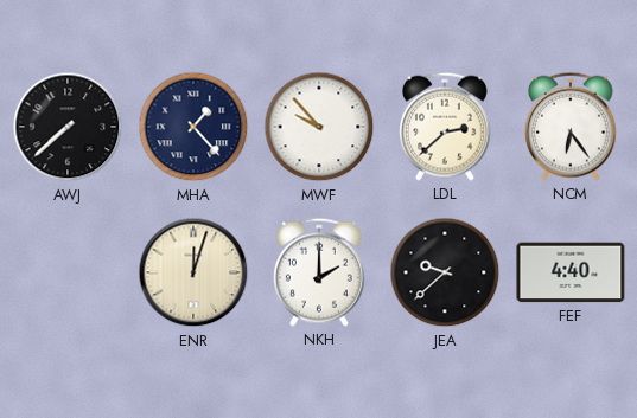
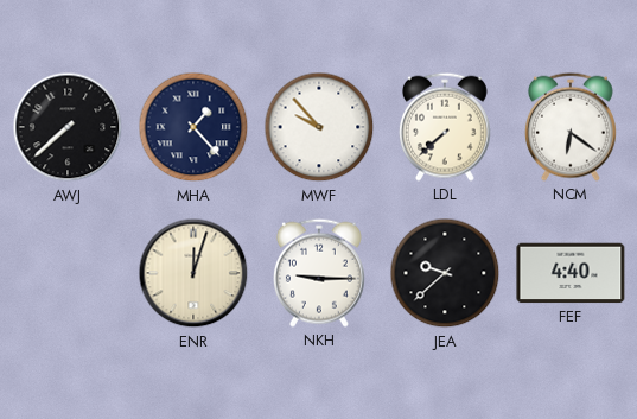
LDL: 2:38 -> 7:38 (445, 127)
NCM: 6:24 -> 6:21 (571, 127)
NKH: 2:00 -> 9:15 (319, 273)
